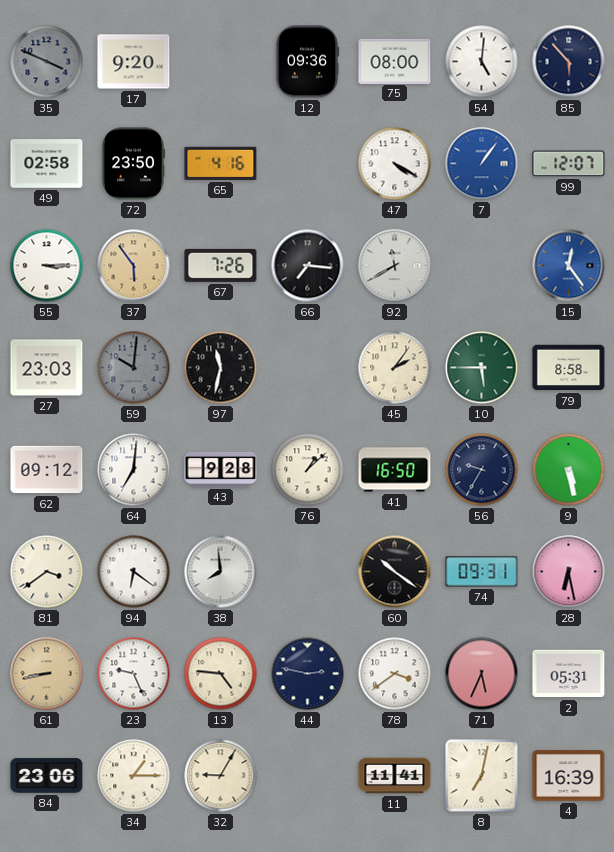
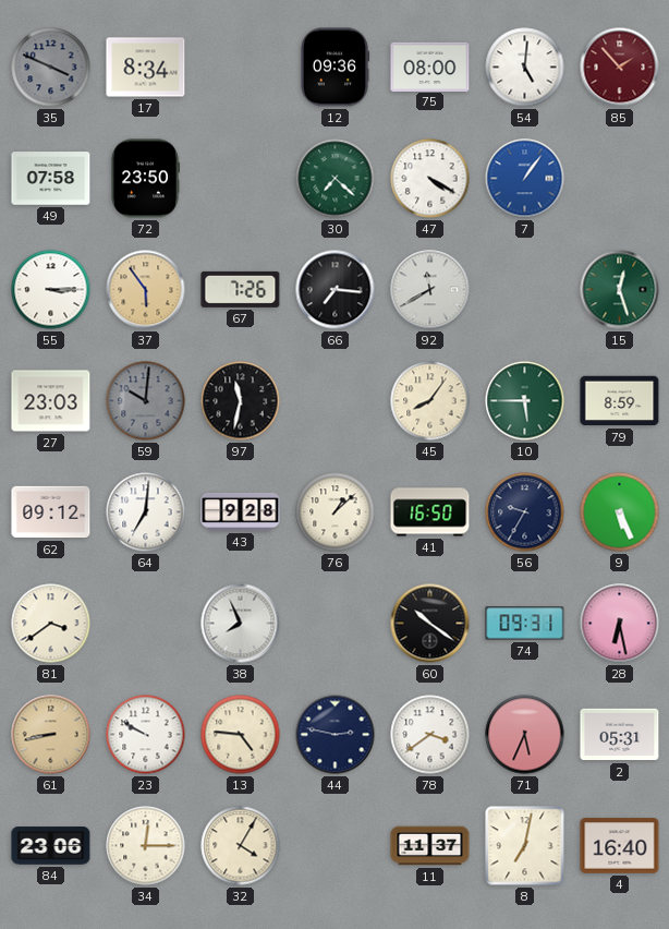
17: 9:20 -> 8:34 (146, 68)
85: 5:53 -> 1:53 (620, 68)
85 dial: navy -> burgundy (620, 68)
49: 02:58 -> 07:58 (51, 179)
65: 4:16 -> none (221, 163)
30: none -> 7:22 (336, 179)
99: 12:07 -> none (569, 164)
15: 12:24 -> 12:27 (620, 290)
15 dial: blue -> green (620, 290)
45: 2:06 -> 8:06 (430, 401)
79: 8:58 -> 8:59 (620, 401)
9: 5:28 -> 5:26 (620, 512)
94: 6:21 -> none (134, 572)
38: 7:59 -> 7:56 (241, 624)
23: 9:26 -> 9:50 (146, 735)
34: 1:15 -> 12:15 (146, 846)
32: 9:05 -> 4:05 (241, 846)
11: 11:41 -> 11:37 (430, 846)
4: 16:39 -> 16:40 (620, 846)
